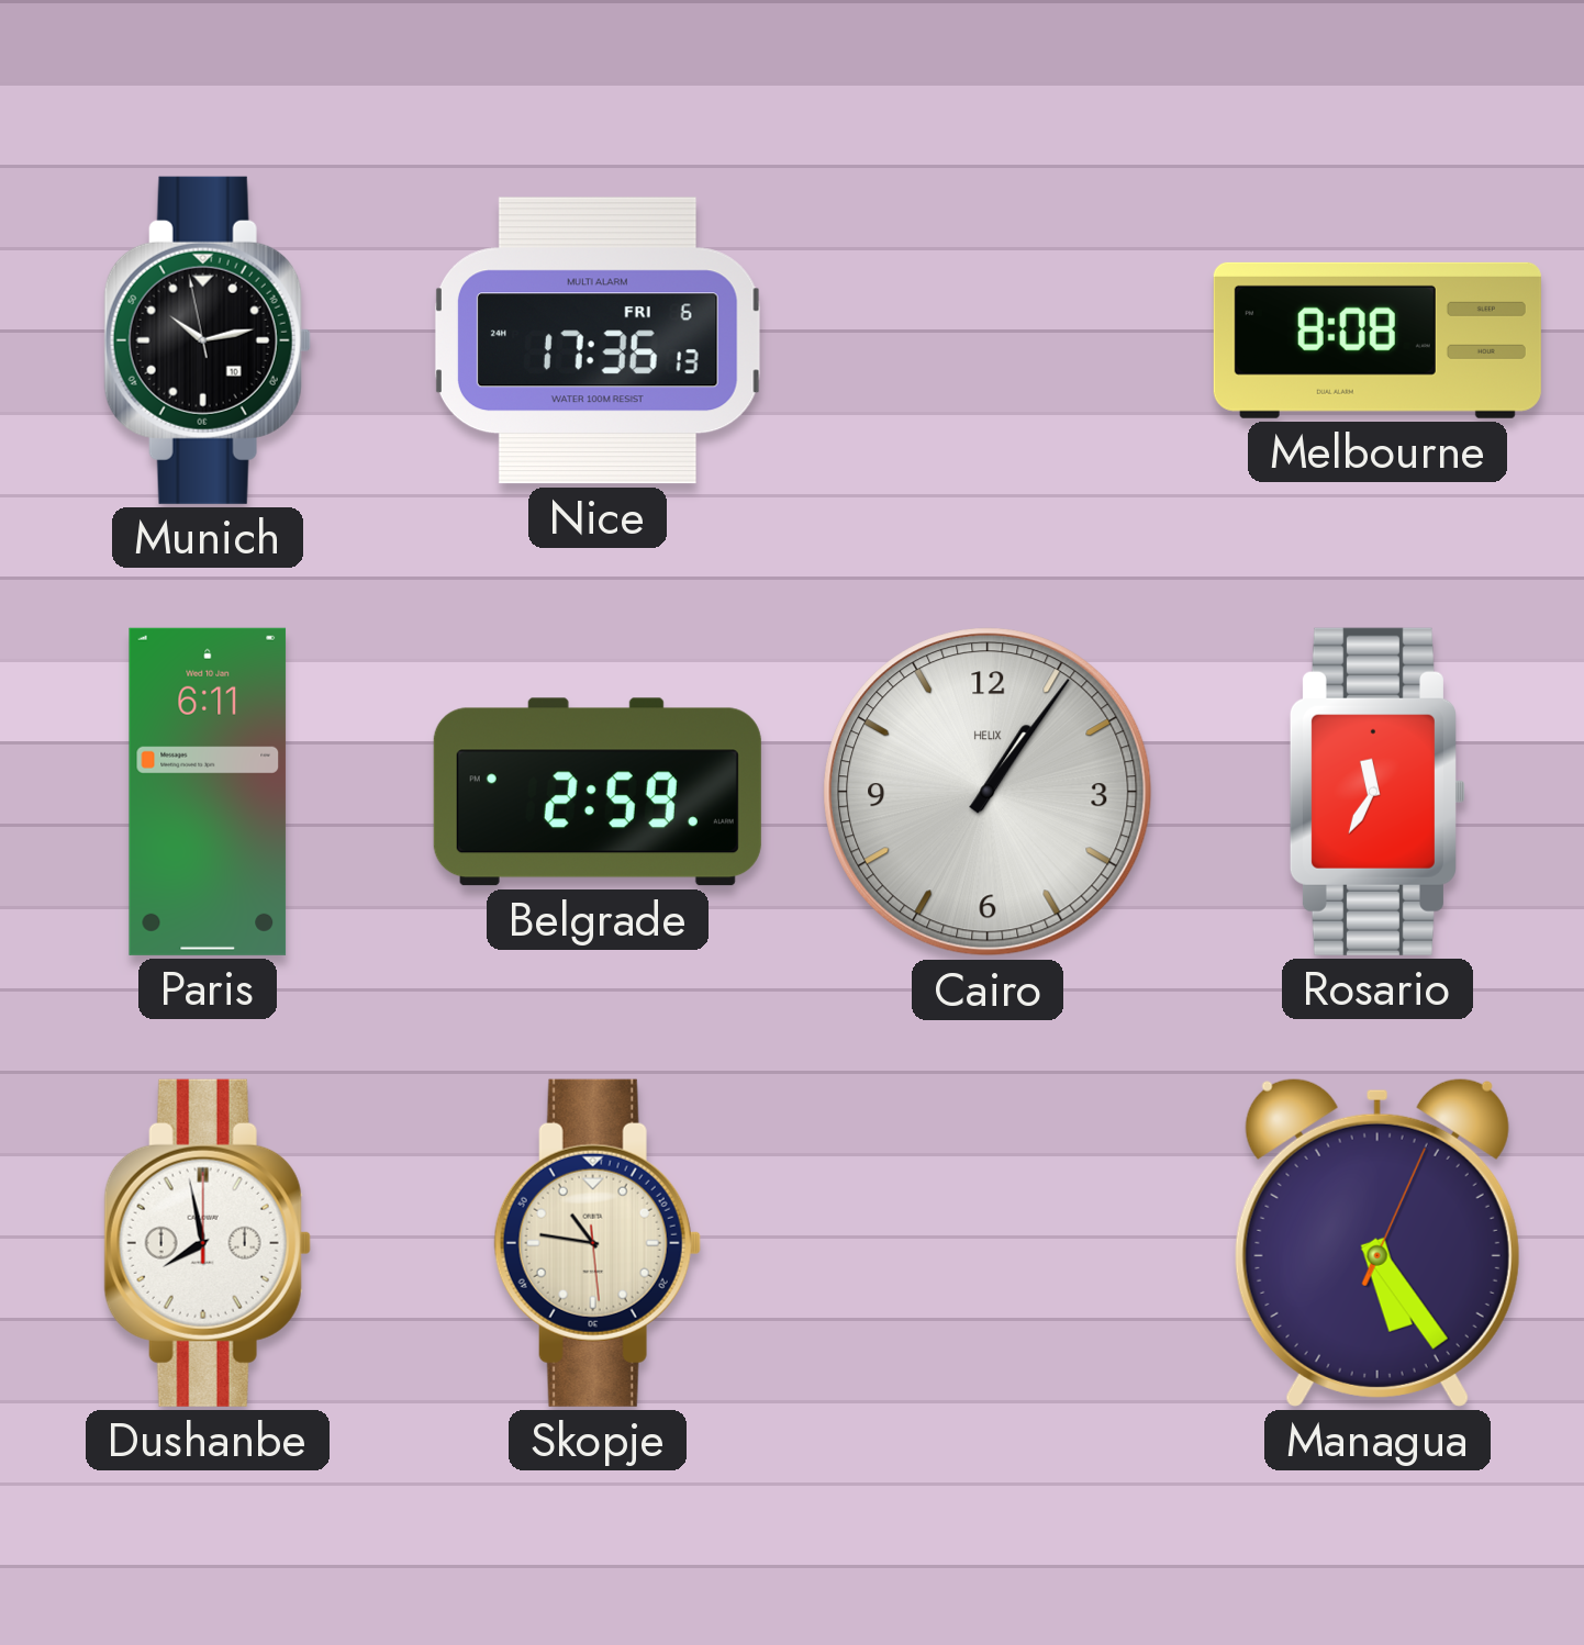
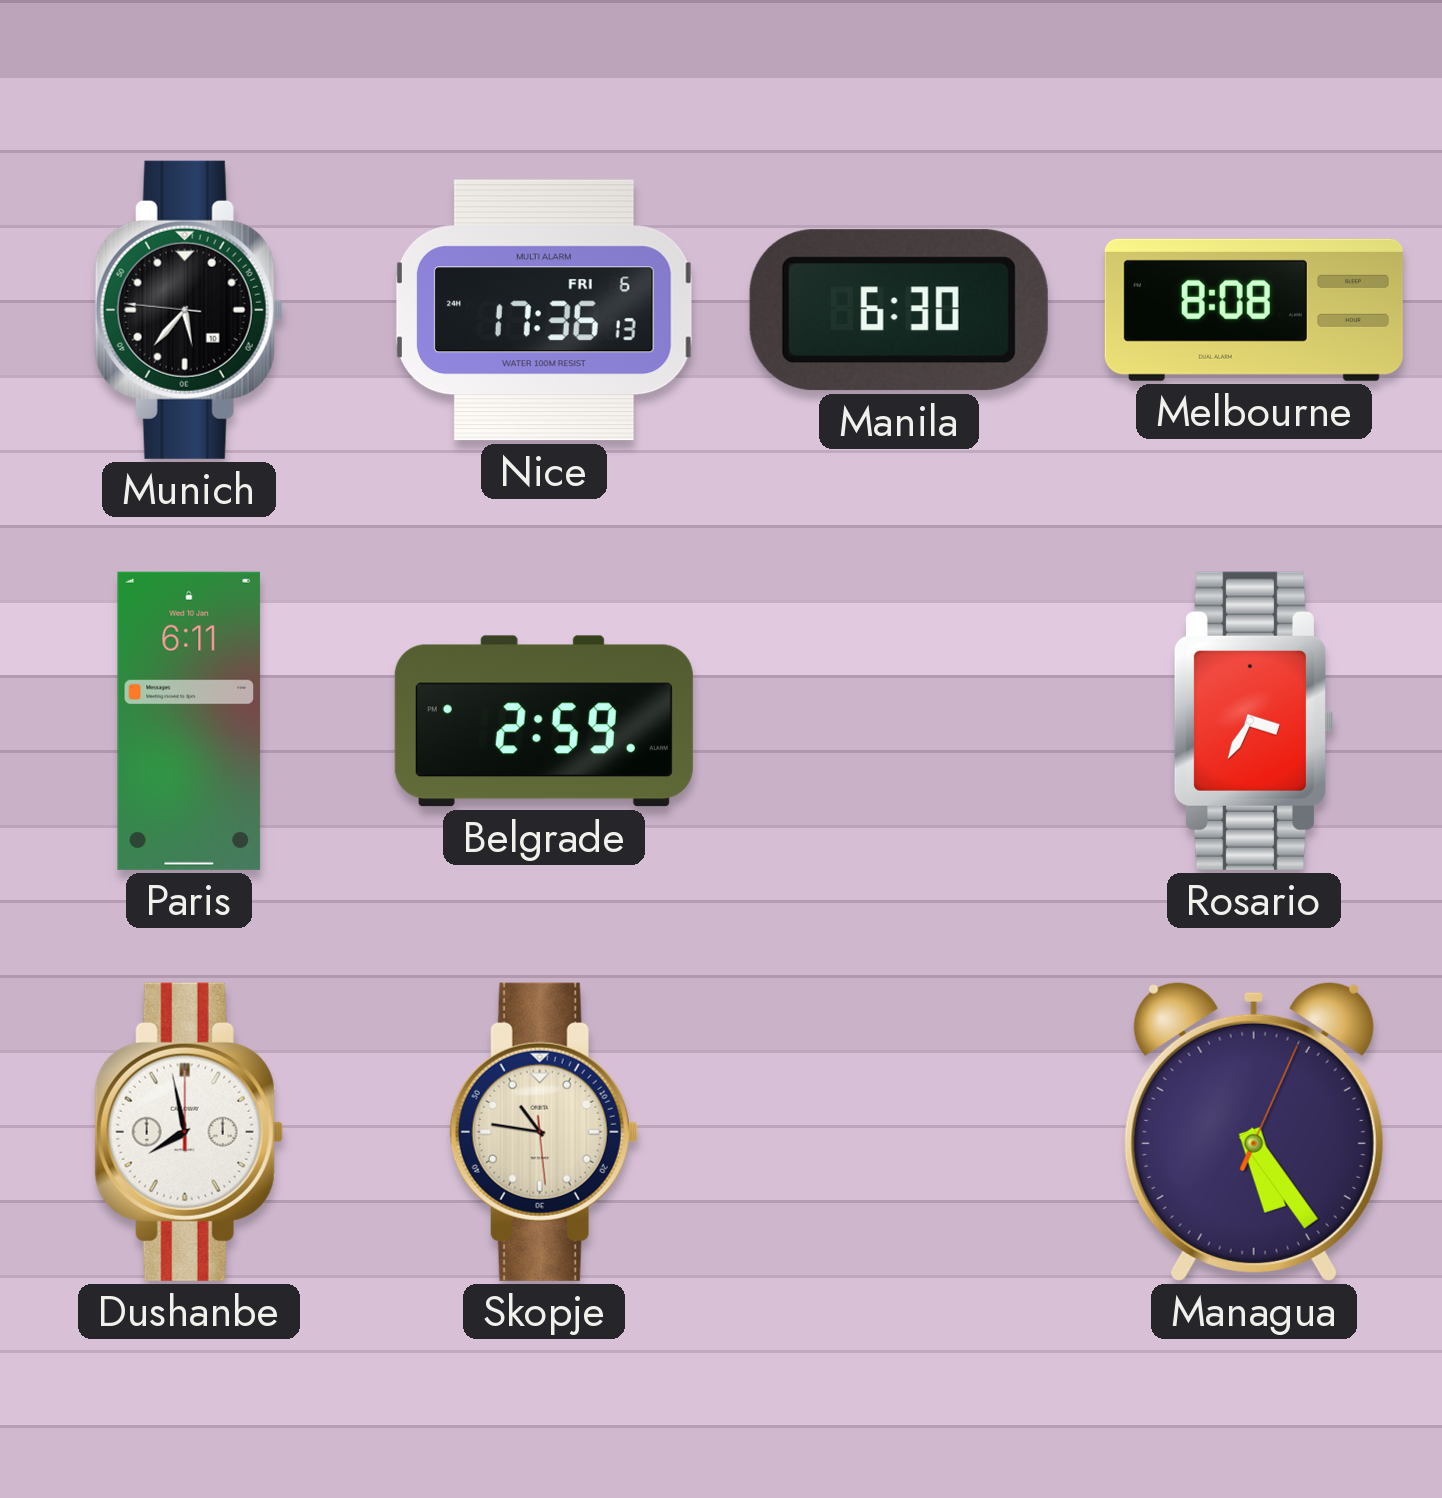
Munich: 10:12 -> 5:36 (189, 310)
Manila: none -> 6:30 (899, 310)
Cairo: 1:06 -> none (988, 792)
Rosario: 11:35 -> 3:35 (1254, 721)
